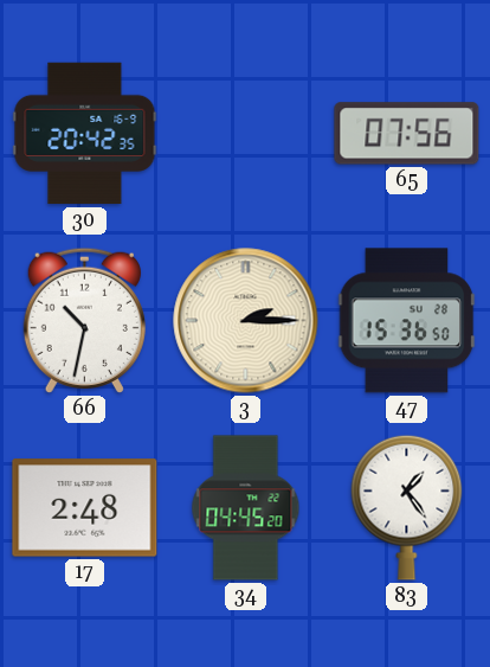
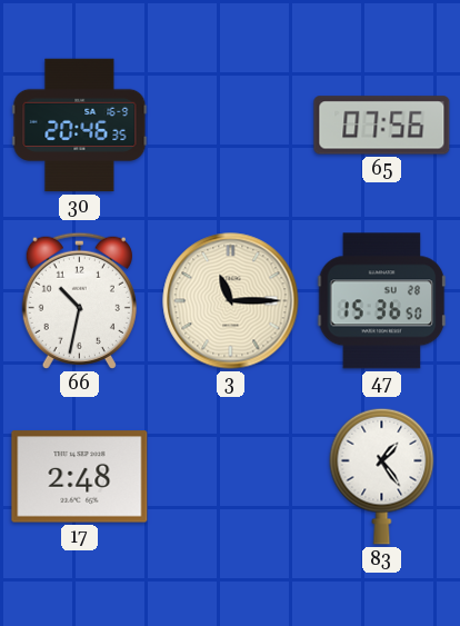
30: 20:42 -> 20:46 (80, 126)
3: 2:15 -> 11:15 (231, 301)
34: 04:45 -> none (246, 508)
